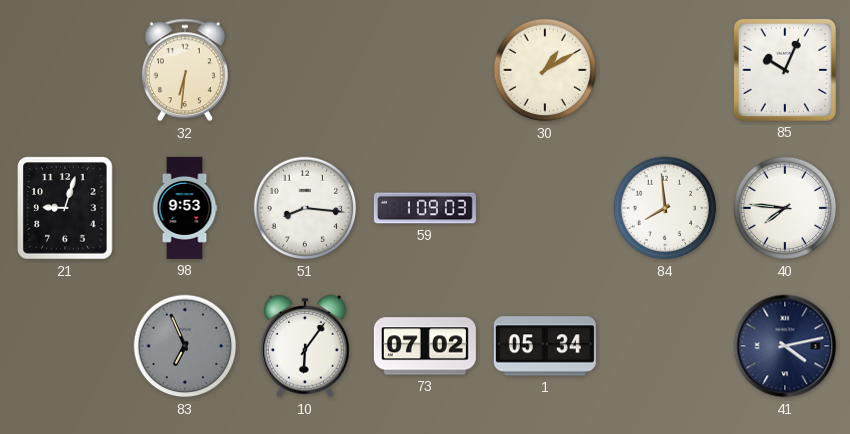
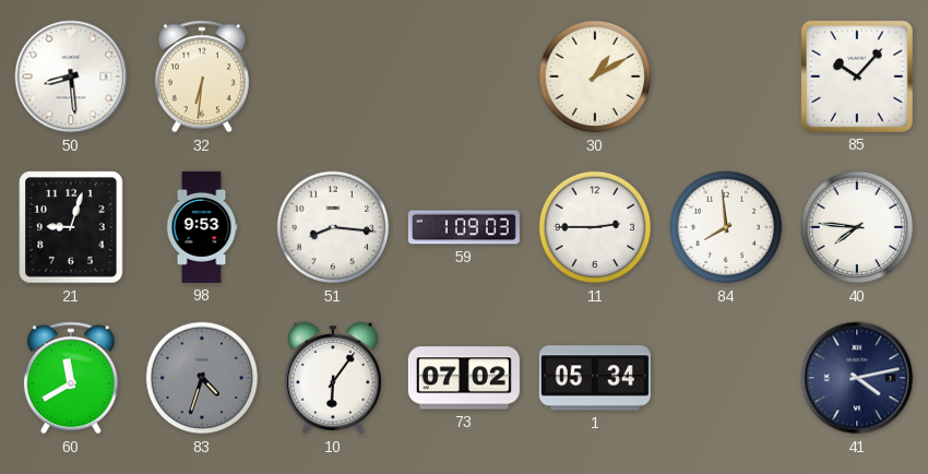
50: none -> 8:29 (71, 76)
85: 10:04 -> 10:07 (857, 76)
11: none -> 2:45 (595, 227)
60: none -> 11:40 (71, 378)
83: 6:56 -> 4:33 (202, 378)
